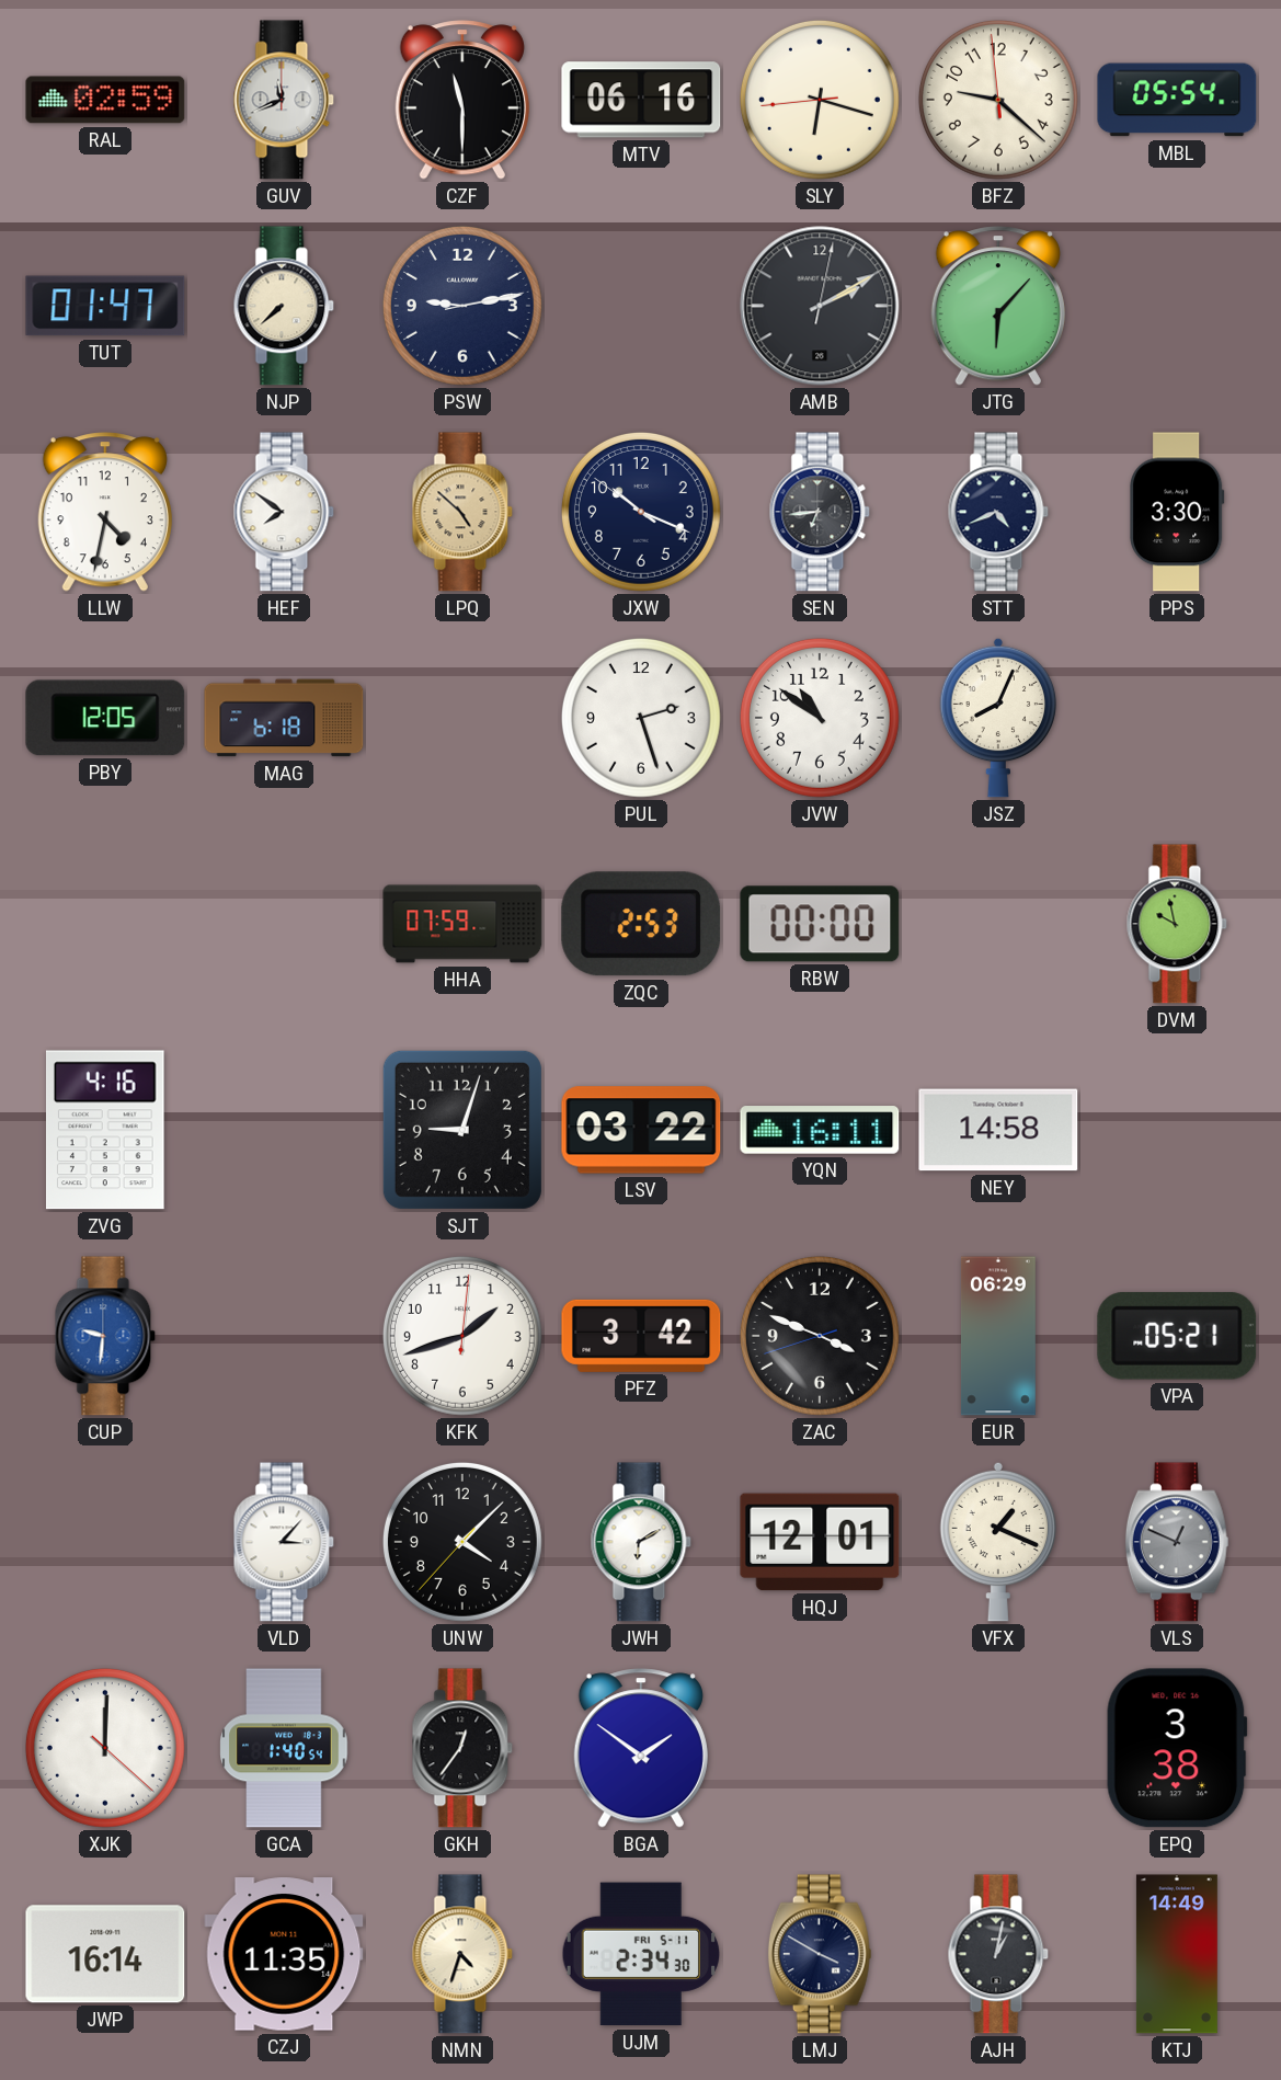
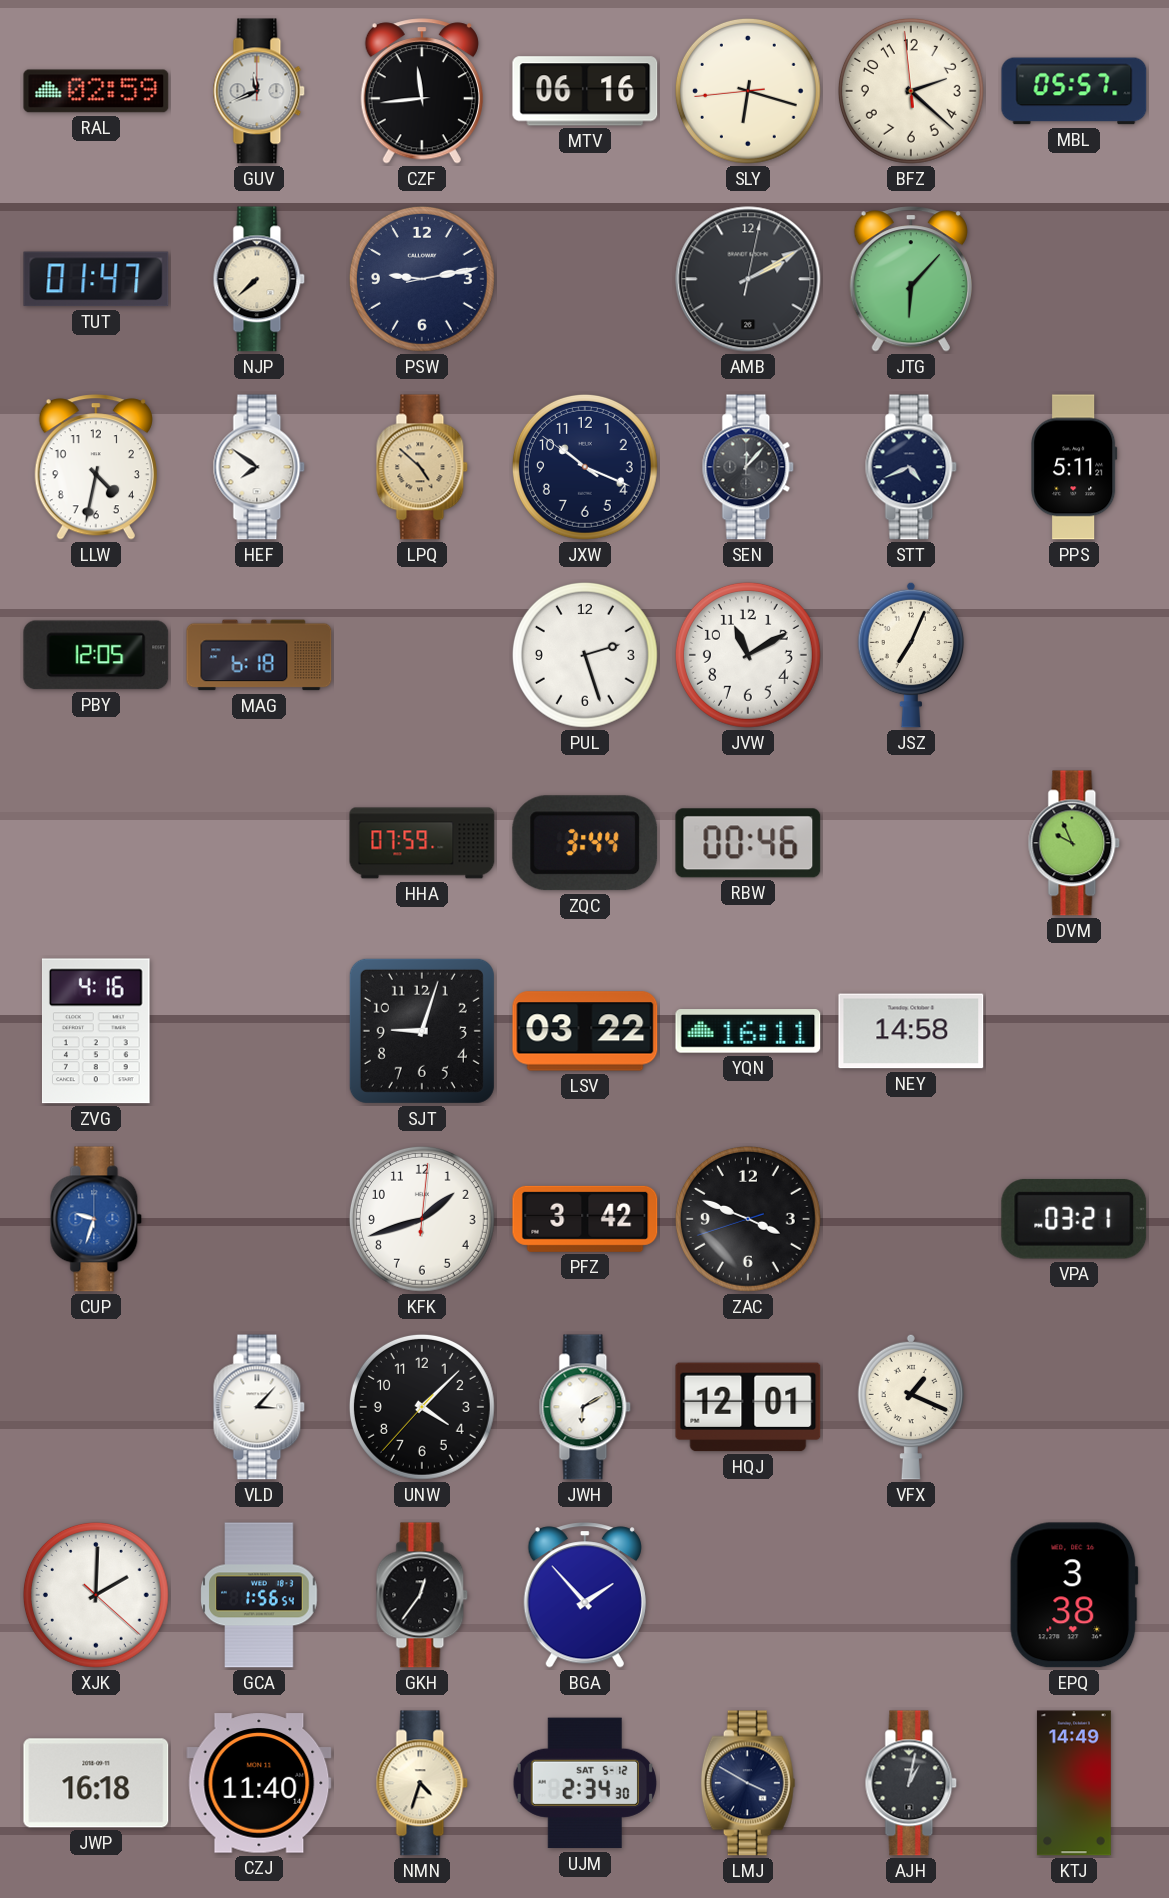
CZF: 11:30 -> 11:44 (422, 91)
BFZ: 9:21 -> 2:21 (911, 91)
MBL: 05:54 -> 05:57 (1074, 91)
SEN: 6:44 -> 12:07 (748, 467)
PPS: 3:30 -> 5:11 (1074, 467)
JVW: 10:51 -> 11:10 (748, 655)
JSZ: 8:04 -> 7:04 (911, 655)
ZQC: 2:53 -> 3:44 (585, 843)
RBW: 00:00 -> 00:46 (748, 843)
DVM: 9:58 -> 9:56 (1074, 843)
CUP: 9:31 -> 9:33 (96, 1219)
EUR: 06:29 -> none (998, 1336)
VPA: 05:21 -> 03:21 (1074, 1219)
VLS: 12:49 -> none (1177, 1542)
XJK: 12:00 -> 2:00 (96, 1595)
GCA: 1:40 -> 1:56 (259, 1595)
BGA: 1:51 -> 1:53 (585, 1595)
JWP: 16:14 -> 16:18 (96, 1783)
CZJ: 11:35 -> 11:40 (259, 1783)
UJM date: FRI 5-11 -> SAT 5-12 (584, 1783)
